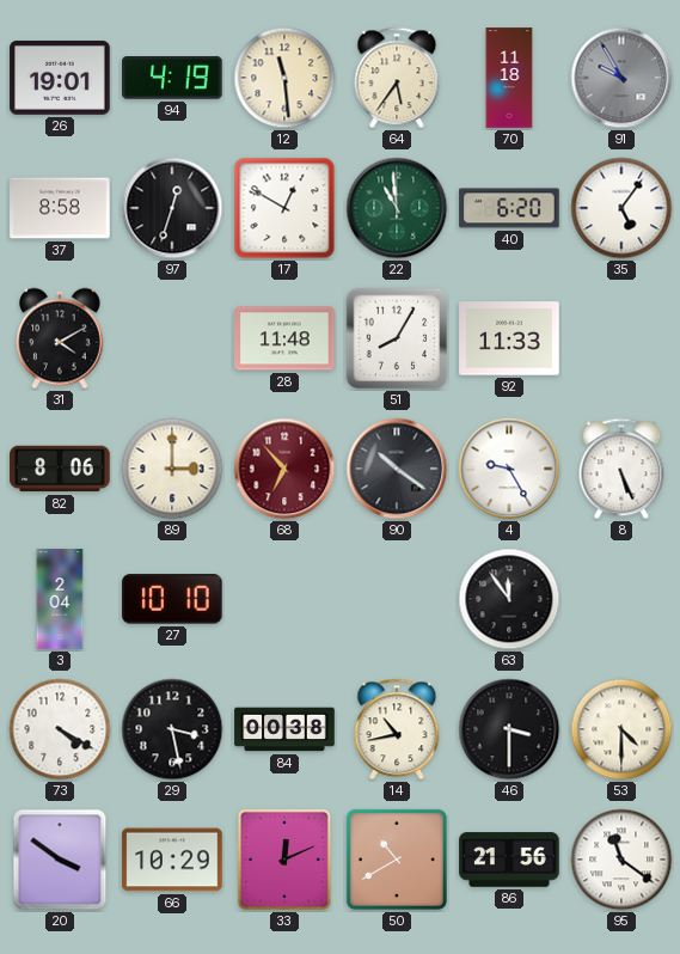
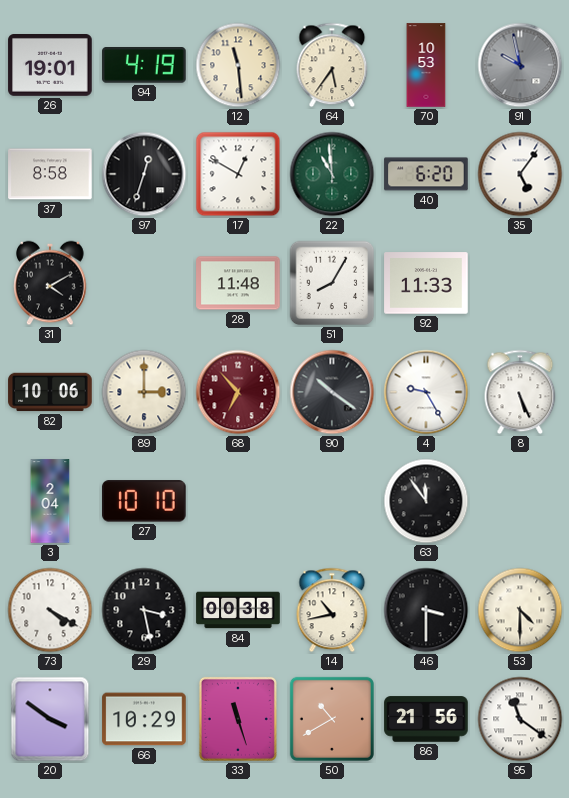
70: 11:18 -> 10:53 (426, 65)
91: 9:55 -> 9:58 (520, 65)
82: 8:06 -> 10:06 (50, 392)
33: 12:11 -> 11:27 (238, 719)
